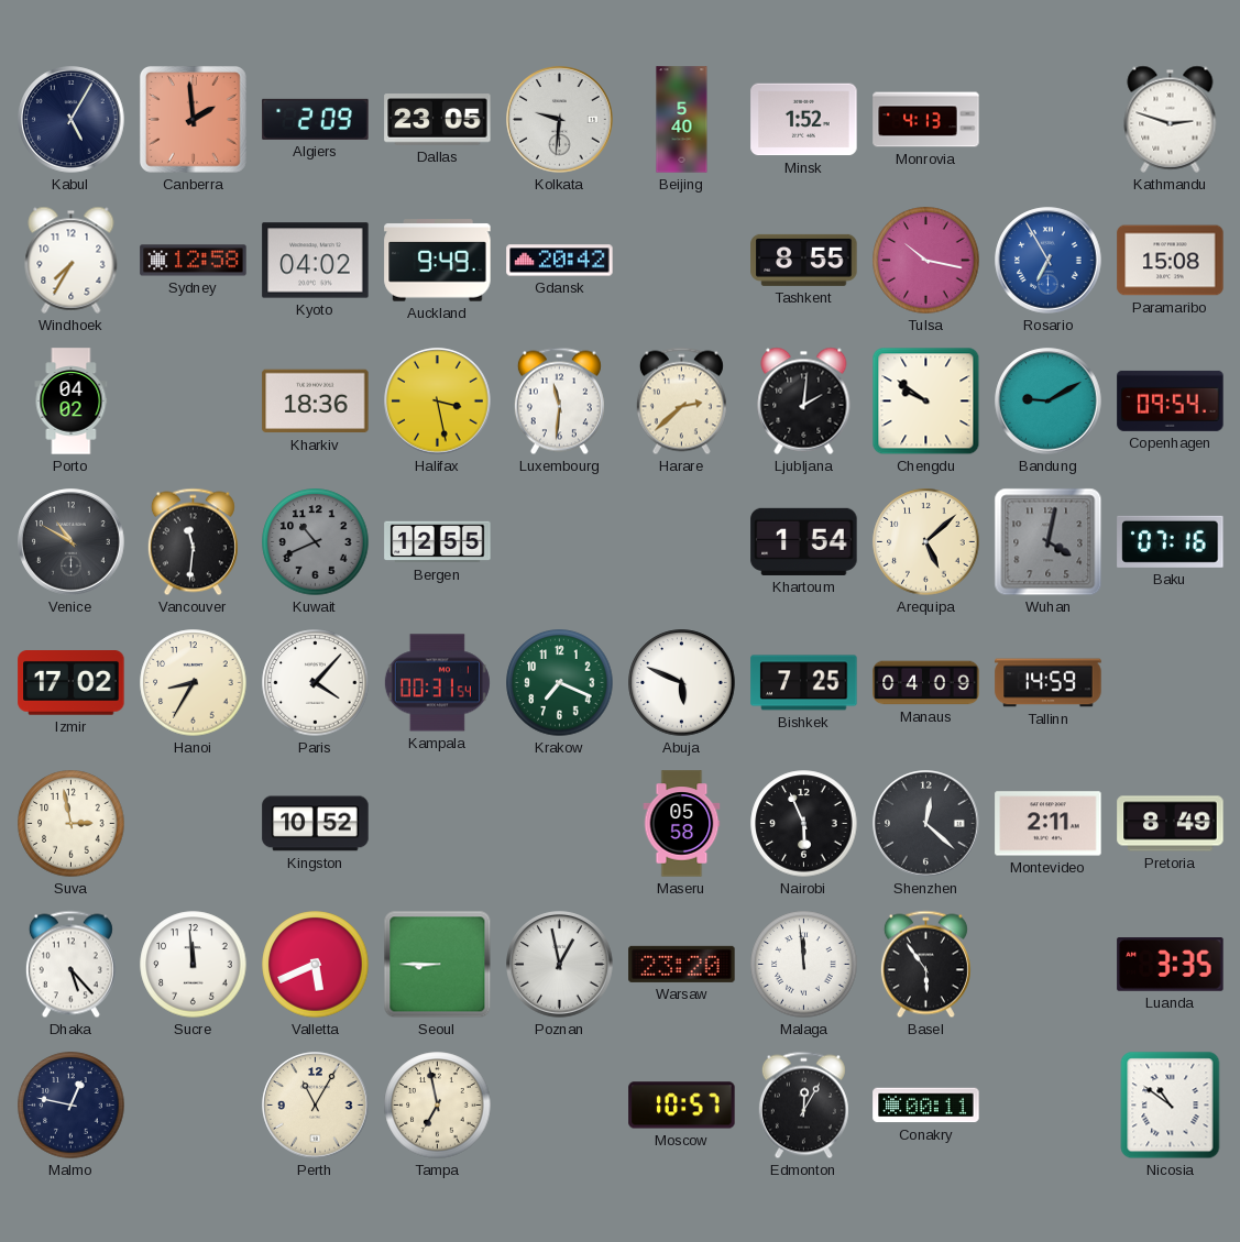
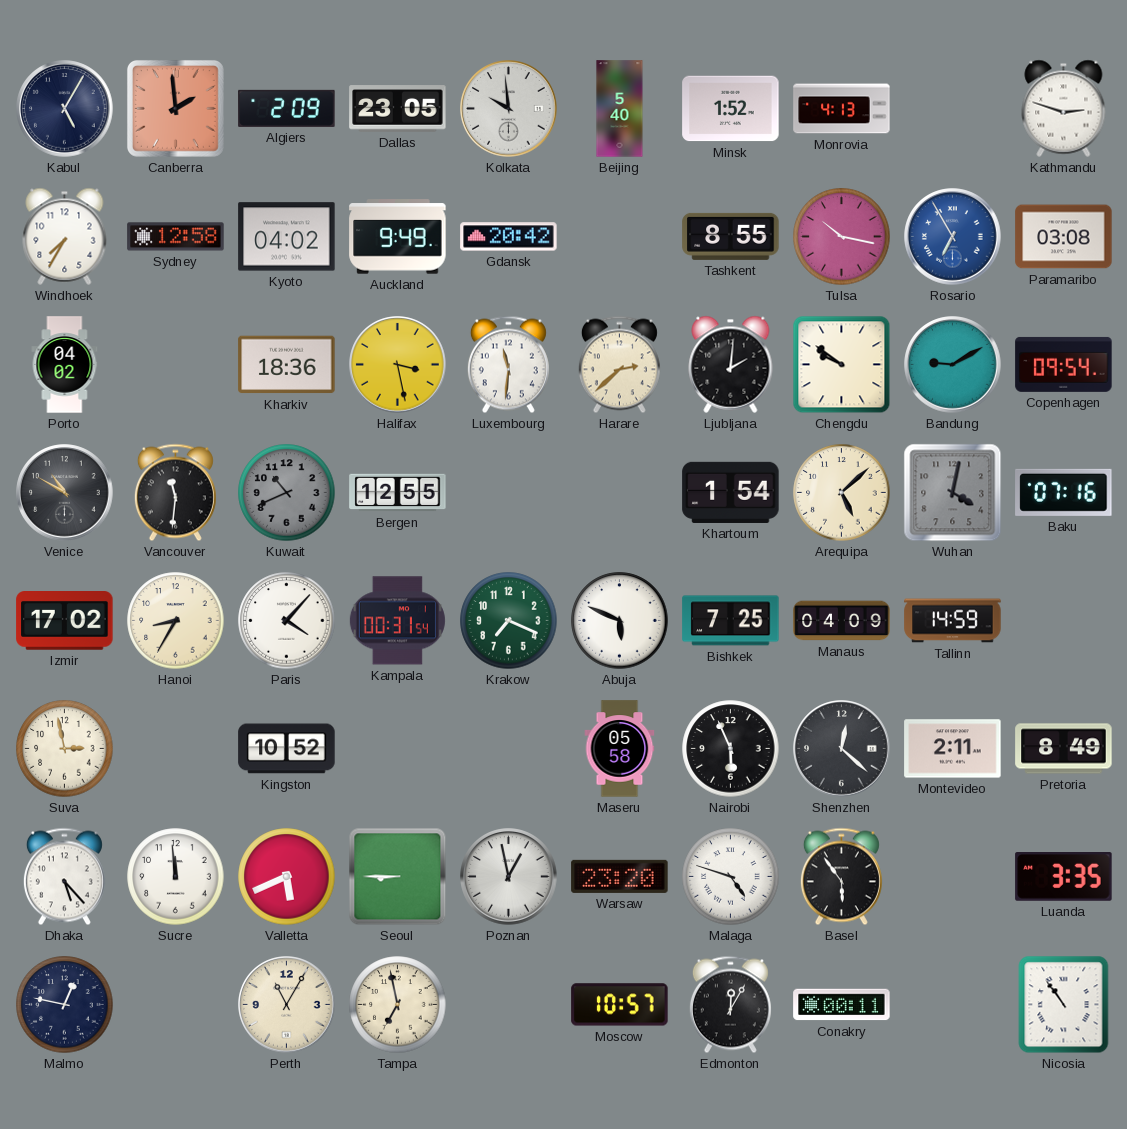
Kolkata: 9:31 -> 9:59 (509, 109)
Paramaribo: 15:08 -> 03:08 (1064, 237)
Malaga: 11:59 -> 4:48 (731, 877)
Nicosia: 10:51 -> 10:54 (1064, 1005)
